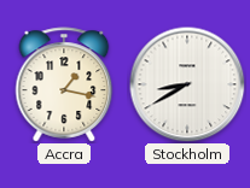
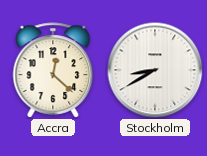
Accra: 1:17 -> 12:22 (53, 70)
